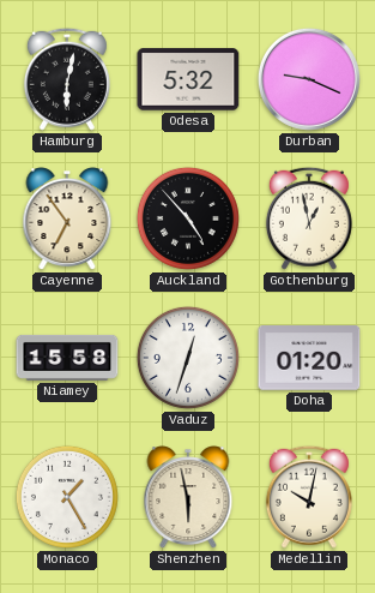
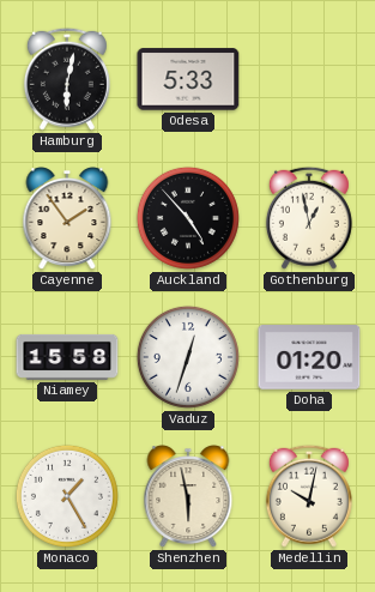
Odesa: 5:32 -> 5:33 (188, 79)
Durban: 9:19 -> none (309, 79)
Cayenne: 6:54 -> 1:54 (67, 219)
